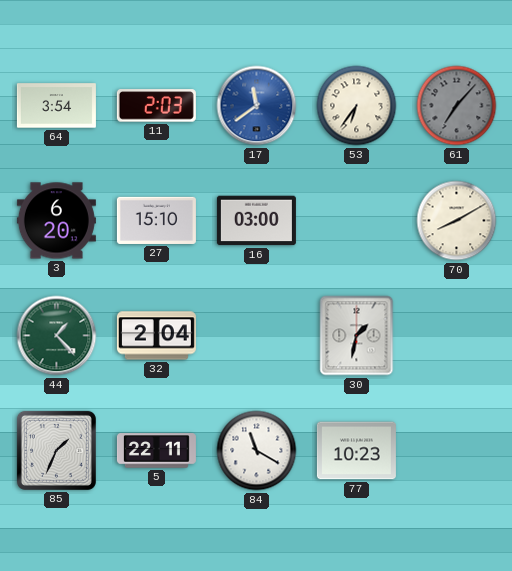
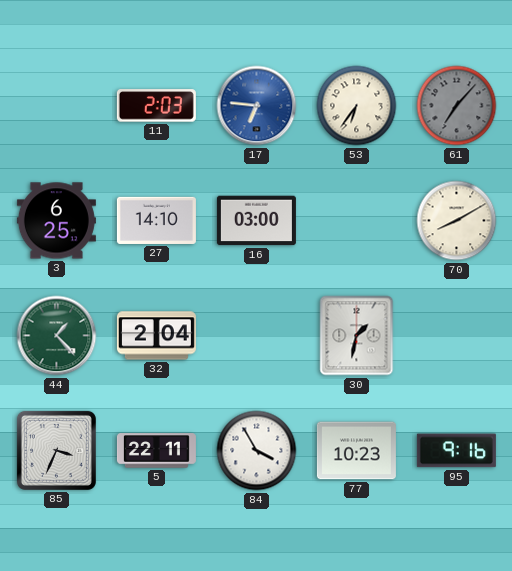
64: 3:54 -> none (56, 106)
17: 11:39 -> 6:46 (257, 106)
3: 6:20 -> 6:25 (56, 221)
27: 15:10 -> 14:10 (156, 220)
85: 1:34 -> 3:34 (56, 450)
84: 11:20 -> 3:55 (257, 451)
95: none -> 9:16 (456, 451)
